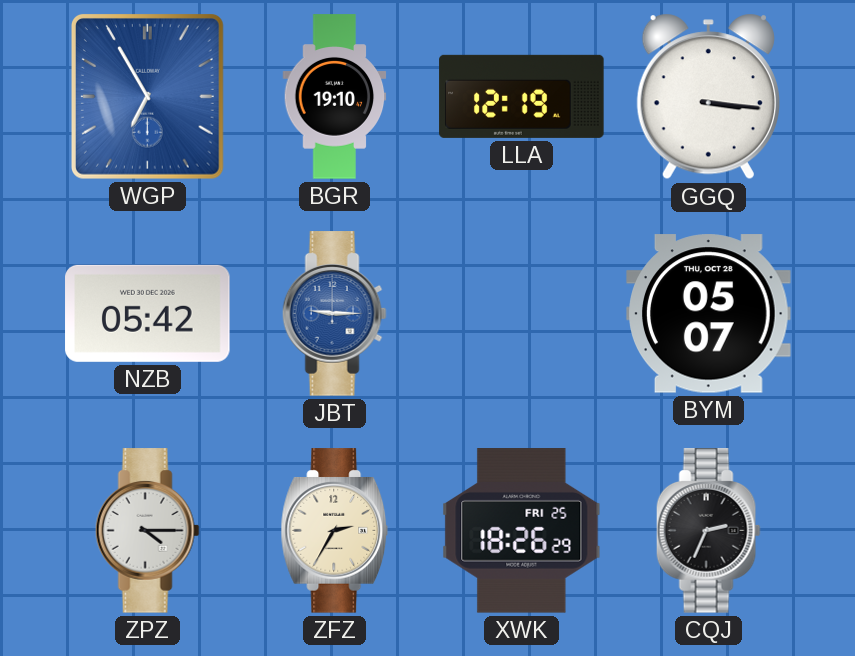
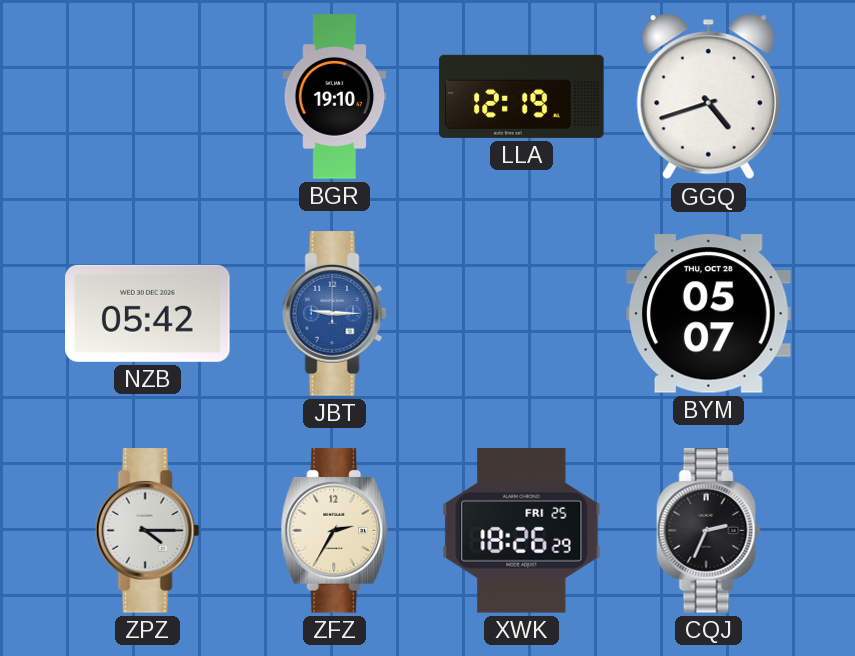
WGP: 6:55 -> none (147, 96)
GGQ: 3:16 -> 4:42 (708, 97)
